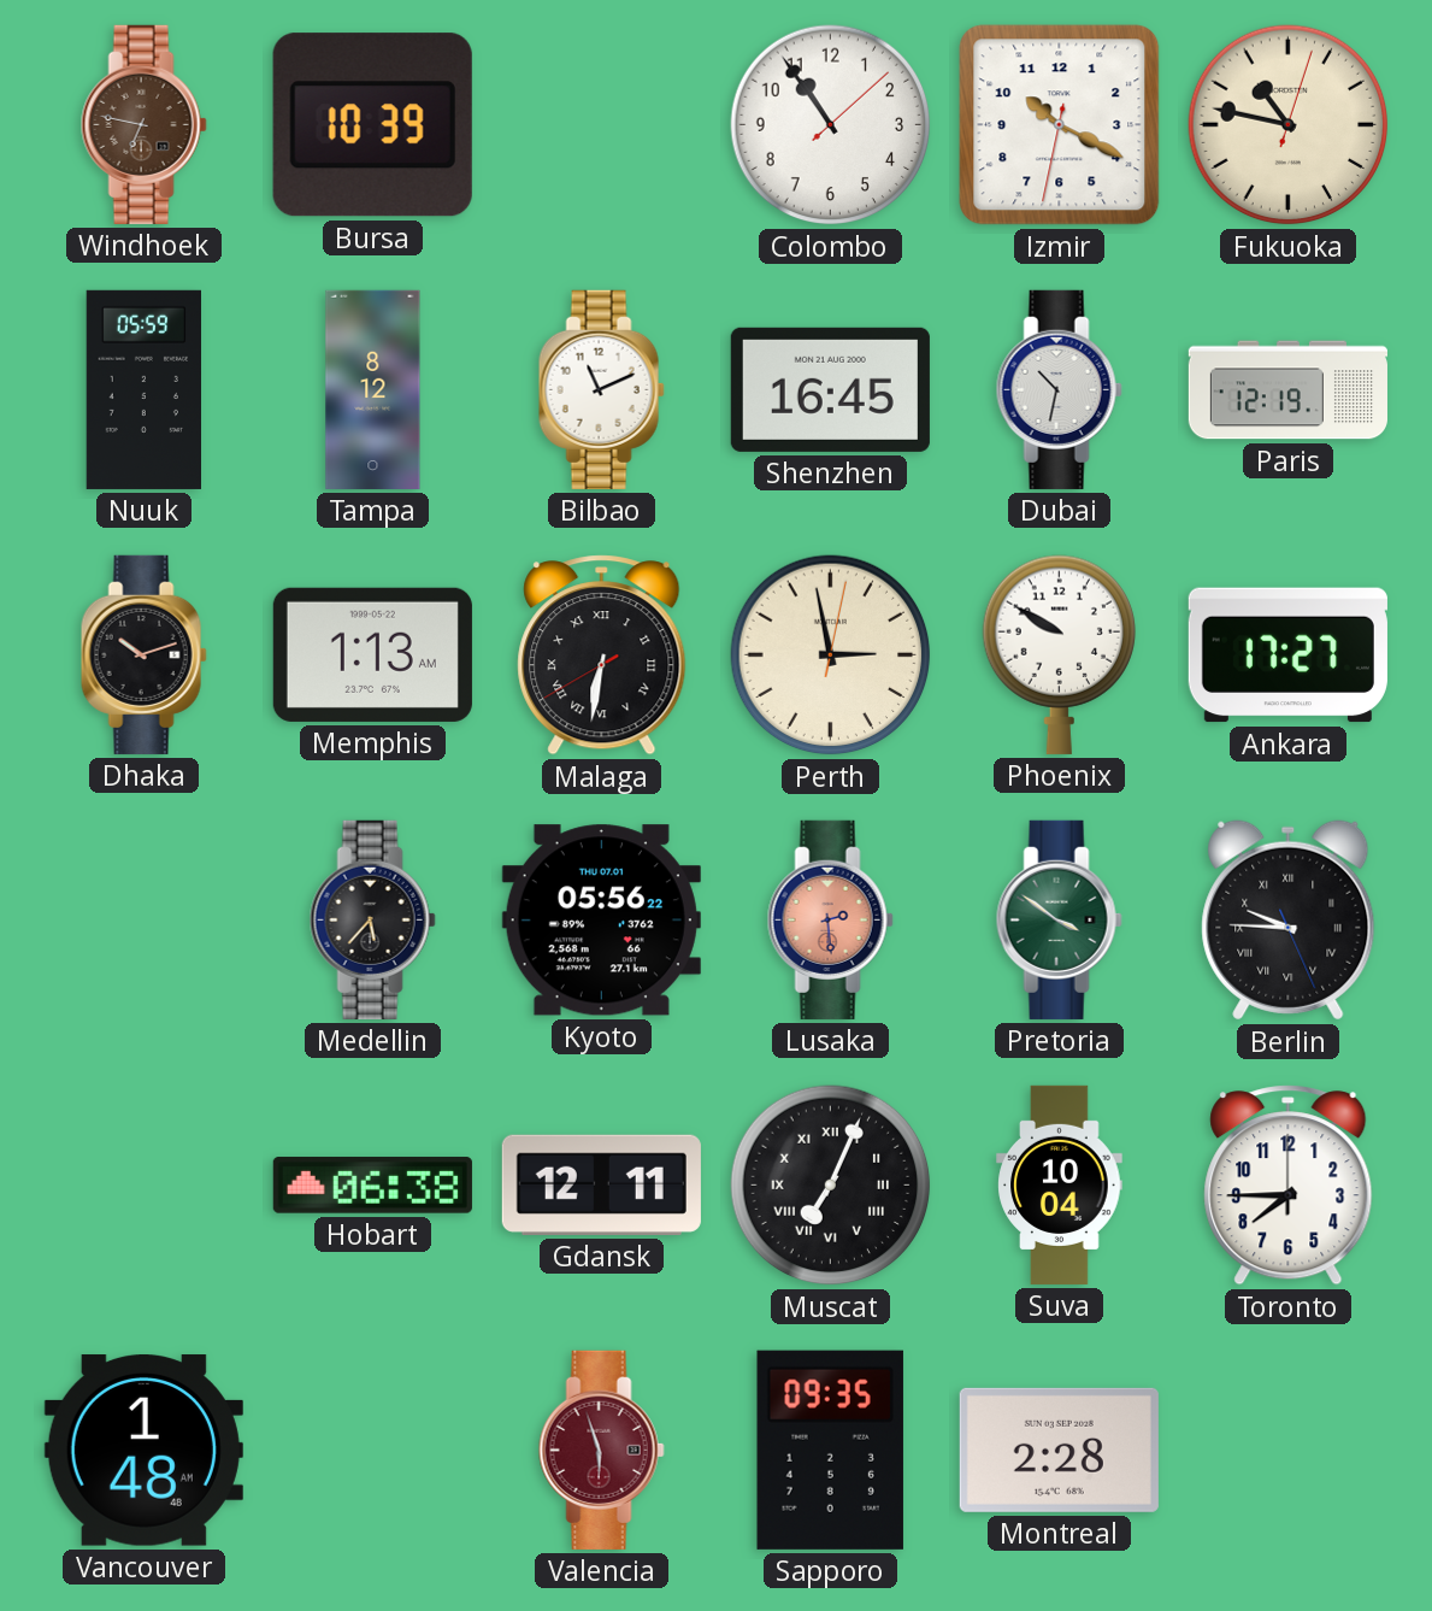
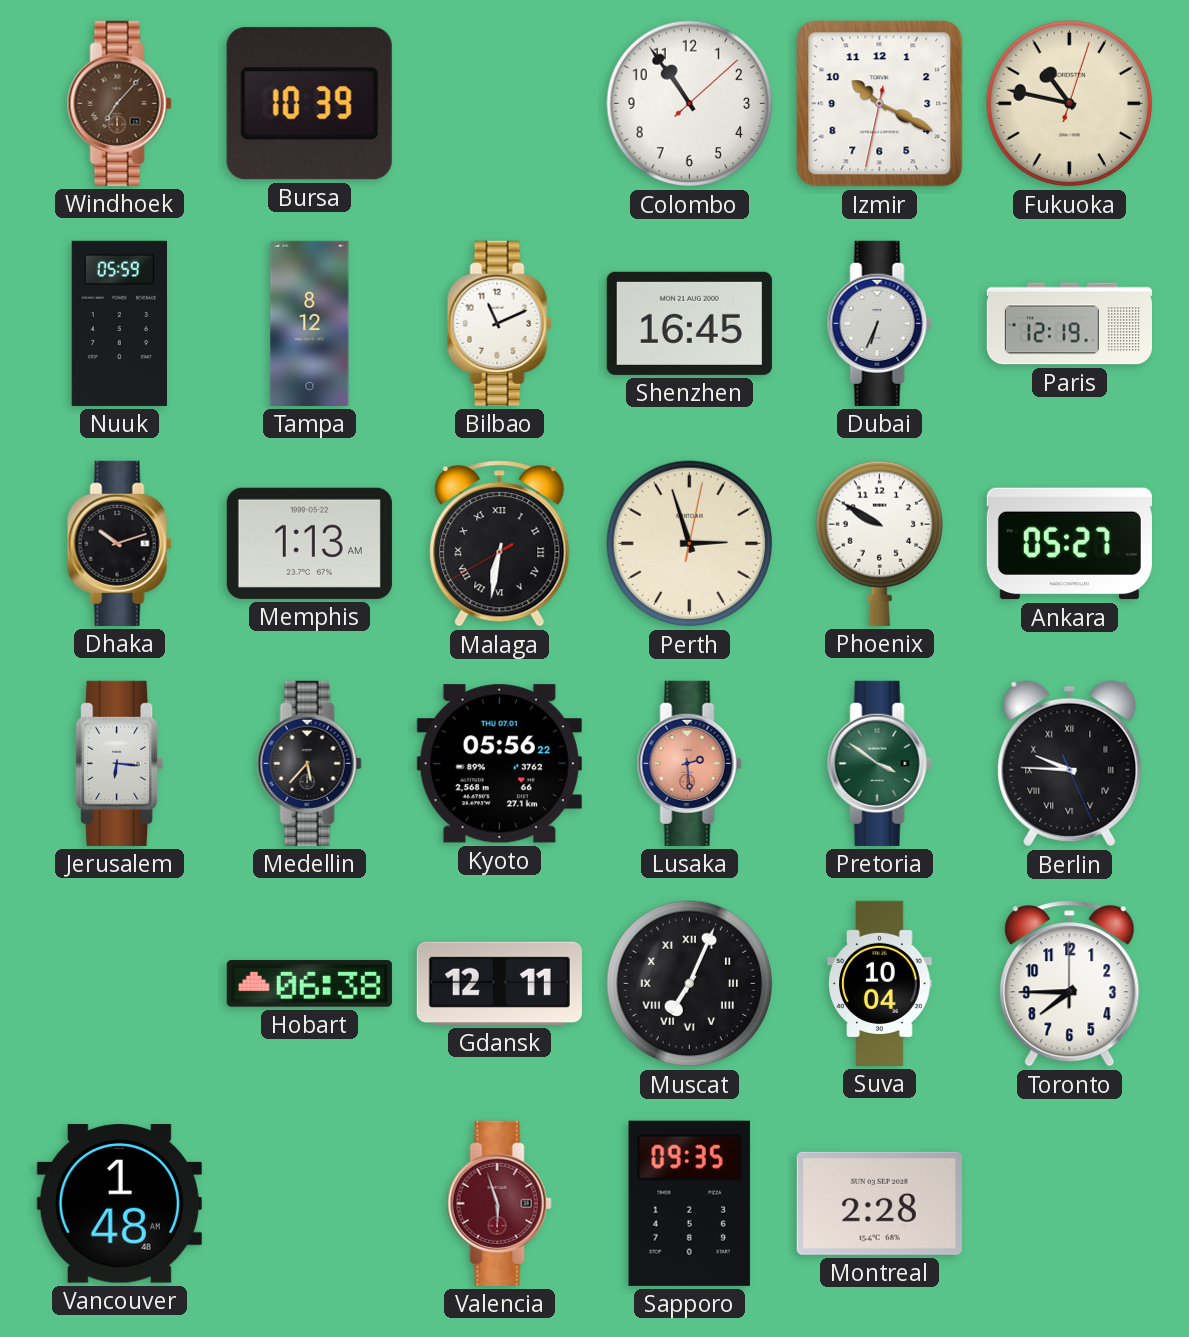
Windhoek: 6:47 -> 7:07 (119, 103)
Dubai: 10:32 -> 6:34 (879, 323)
Perth: 2:58 -> 2:57 (690, 544)
Ankara: 17:27 -> 05:27 (1069, 544)
Jerusalem: none -> 6:16 (120, 763)
